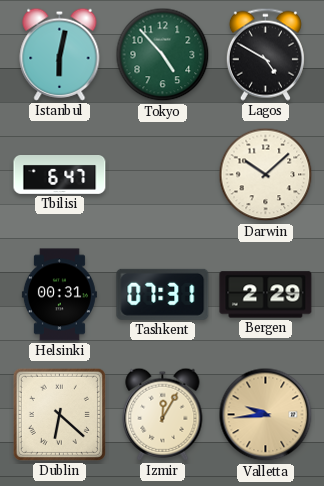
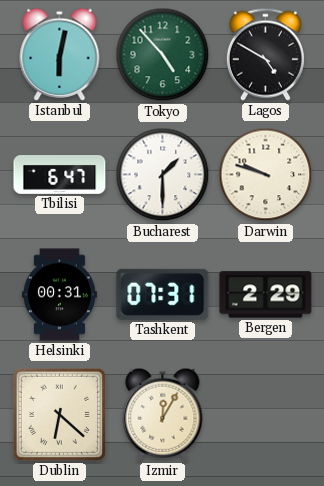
Bucharest: none -> 1:30 (163, 175)
Darwin: 10:08 -> 9:48 (266, 175)
Valletta: 9:44 -> none (266, 415)
